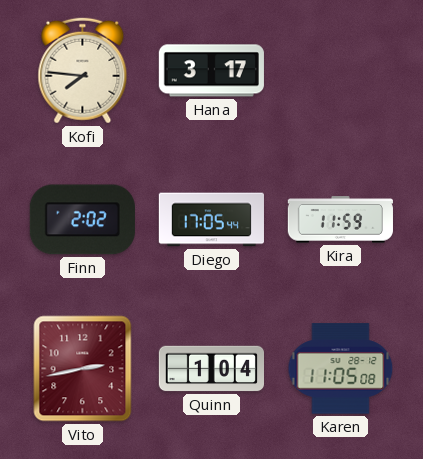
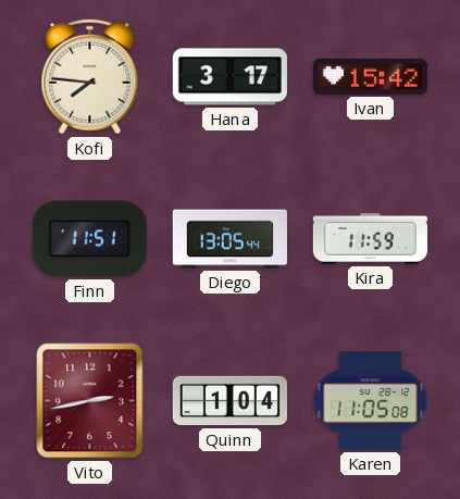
Ivan: none -> 15:42 (370, 76)
Finn: 2:02 -> 11:51 (89, 239)
Diego: 17:05 -> 13:05 (229, 239)
